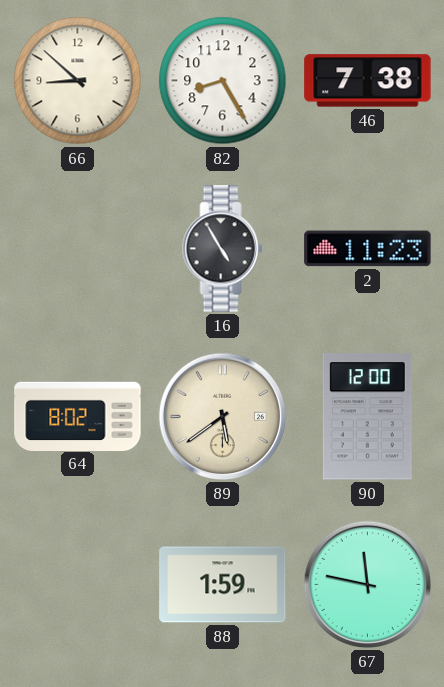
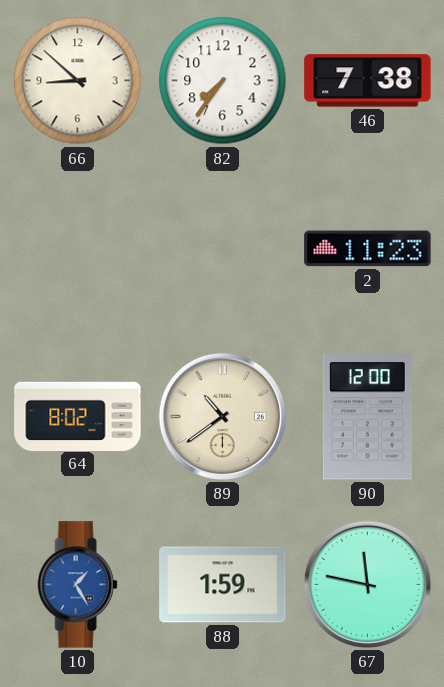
82: 8:25 -> 7:36 (223, 81)
16: 4:55 -> none (223, 249)
89: 5:39 -> 10:39 (222, 416)
10: none -> 1:25 (78, 585)
